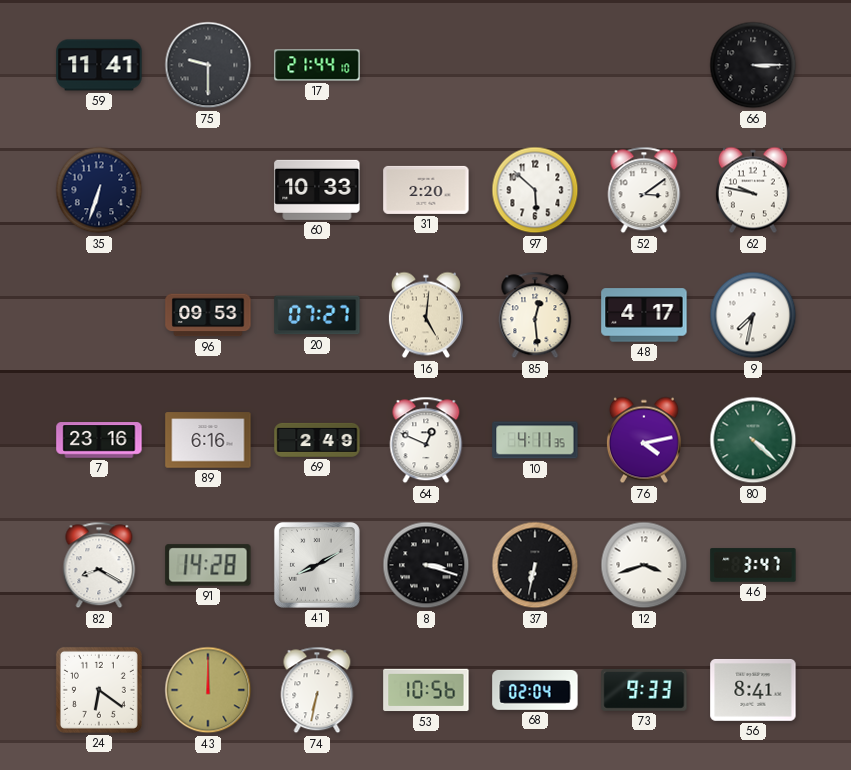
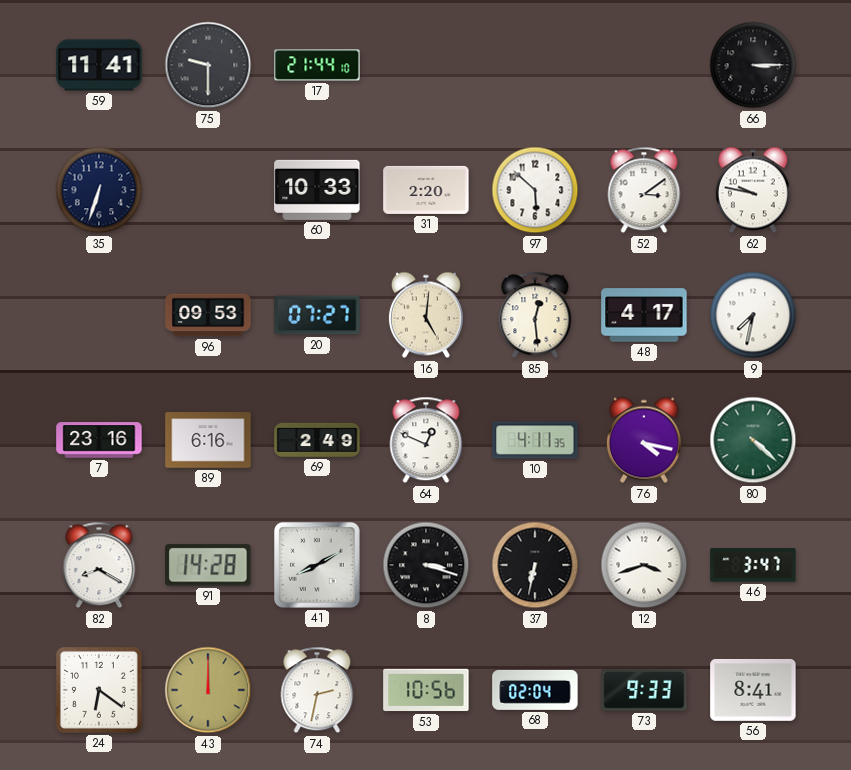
76: 4:13 -> 4:17 (644, 440)
74: 6:32 -> 2:32 (317, 690)
